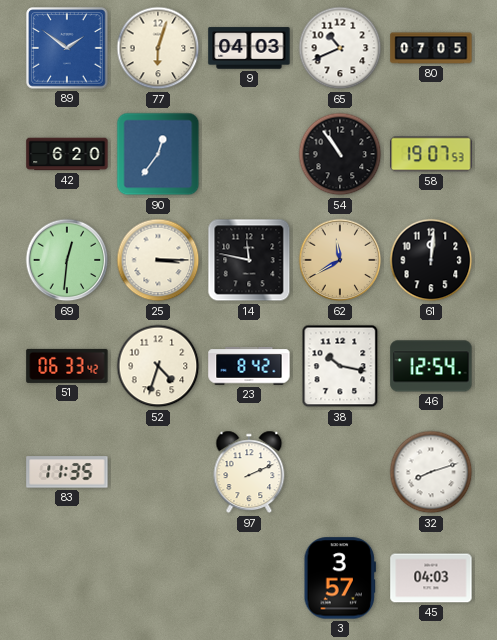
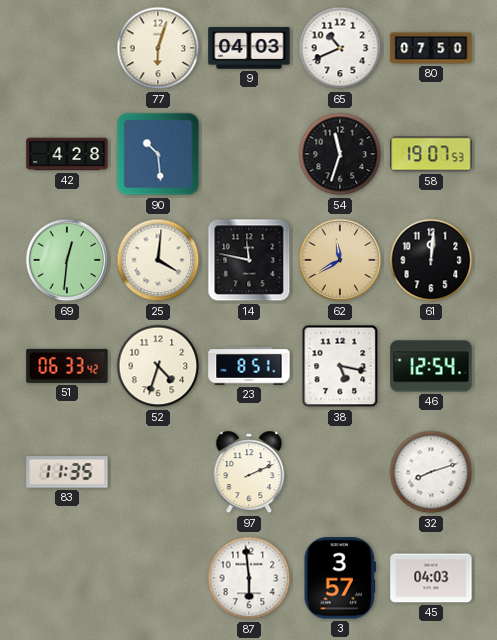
89: 1:51 -> none (67, 48)
80: 07:05 -> 07:50 (431, 48)
42: 6:20 -> 4:28 (67, 154)
90: 12:36 -> 10:29 (158, 154)
54: 10:54 -> 11:33 (340, 154)
25: 3:15 -> 4:01 (158, 260)
23: 8:42 -> 8:51 (249, 366)
38: 10:17 -> 5:17 (340, 366)
87: none -> 5:59 (249, 578)
